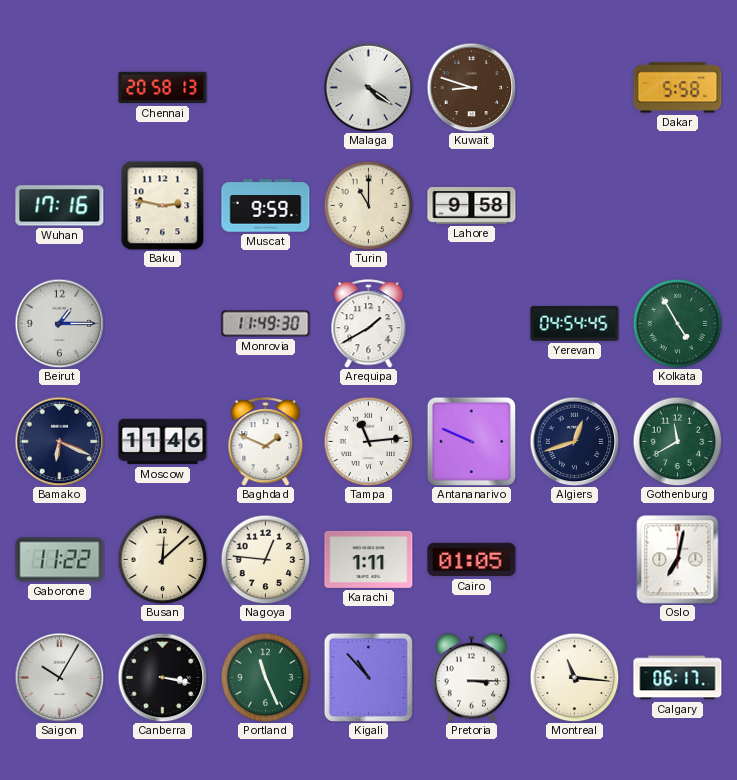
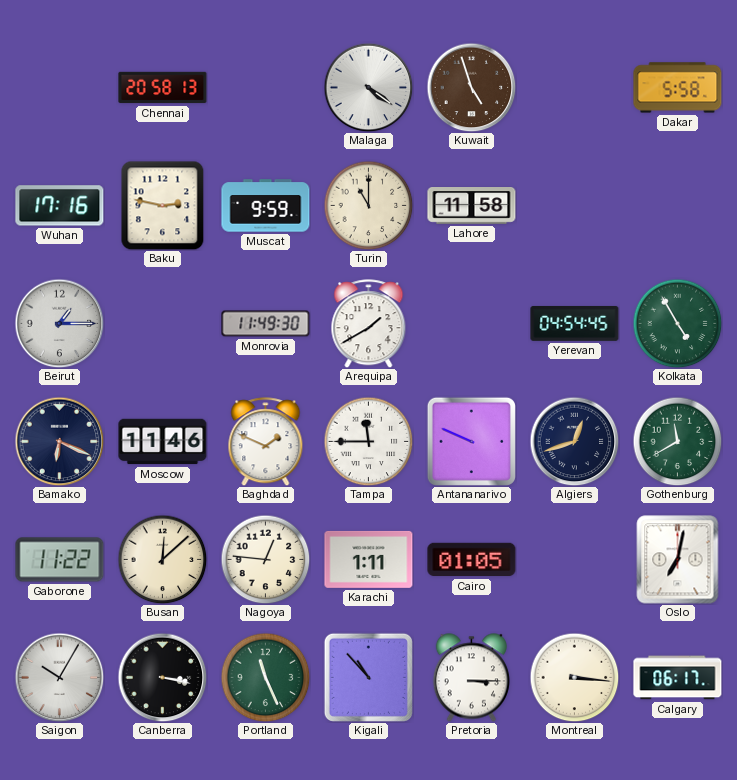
Kuwait: 8:48 -> 4:57 (471, 87)
Lahore: 9:58 -> 11:58 (472, 206)
Tampa: 11:14 -> 11:45 (368, 441)
Montreal: 11:16 -> 3:16 (574, 677)
